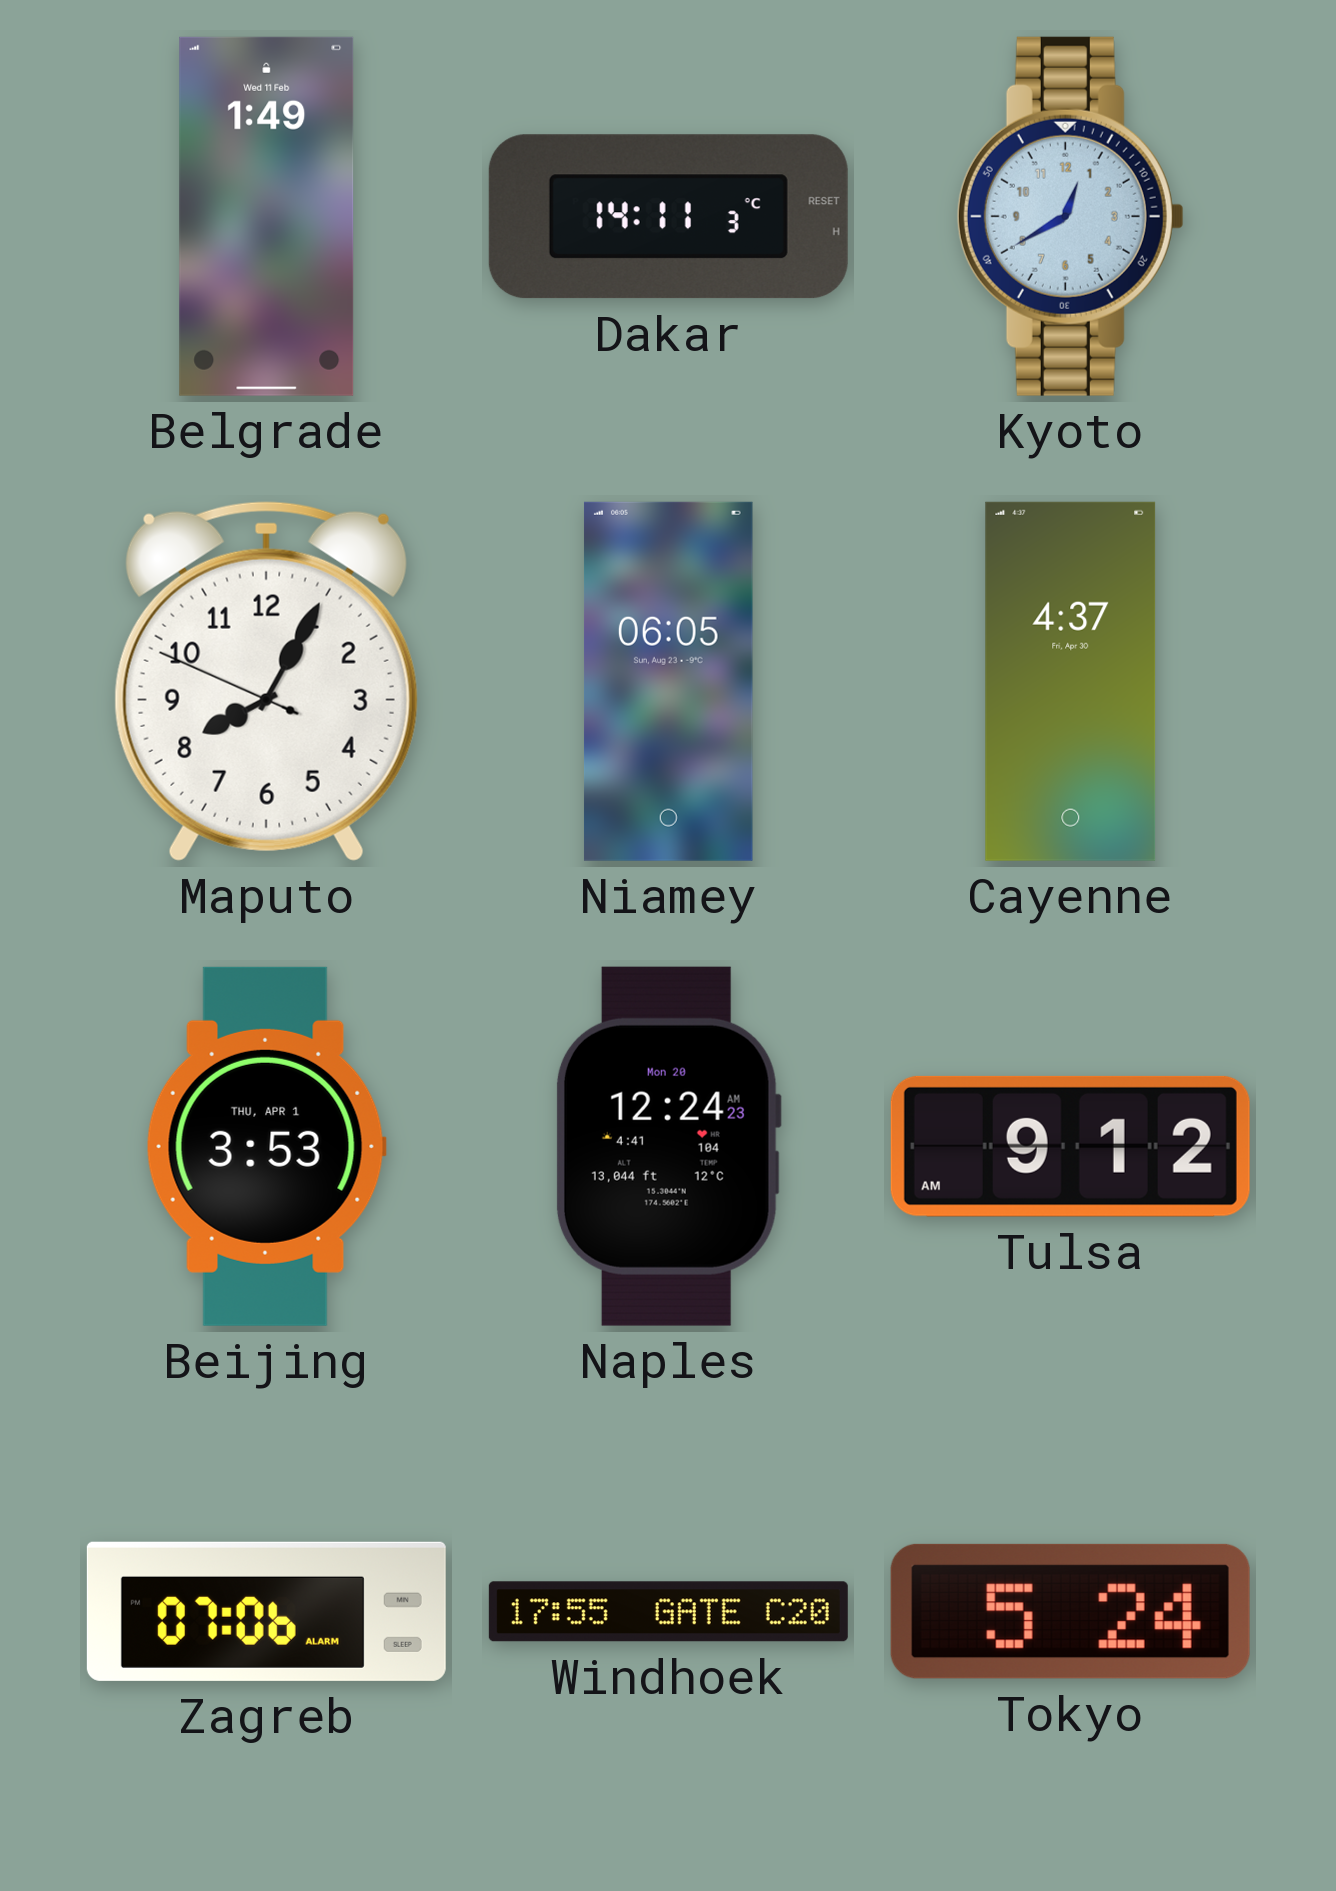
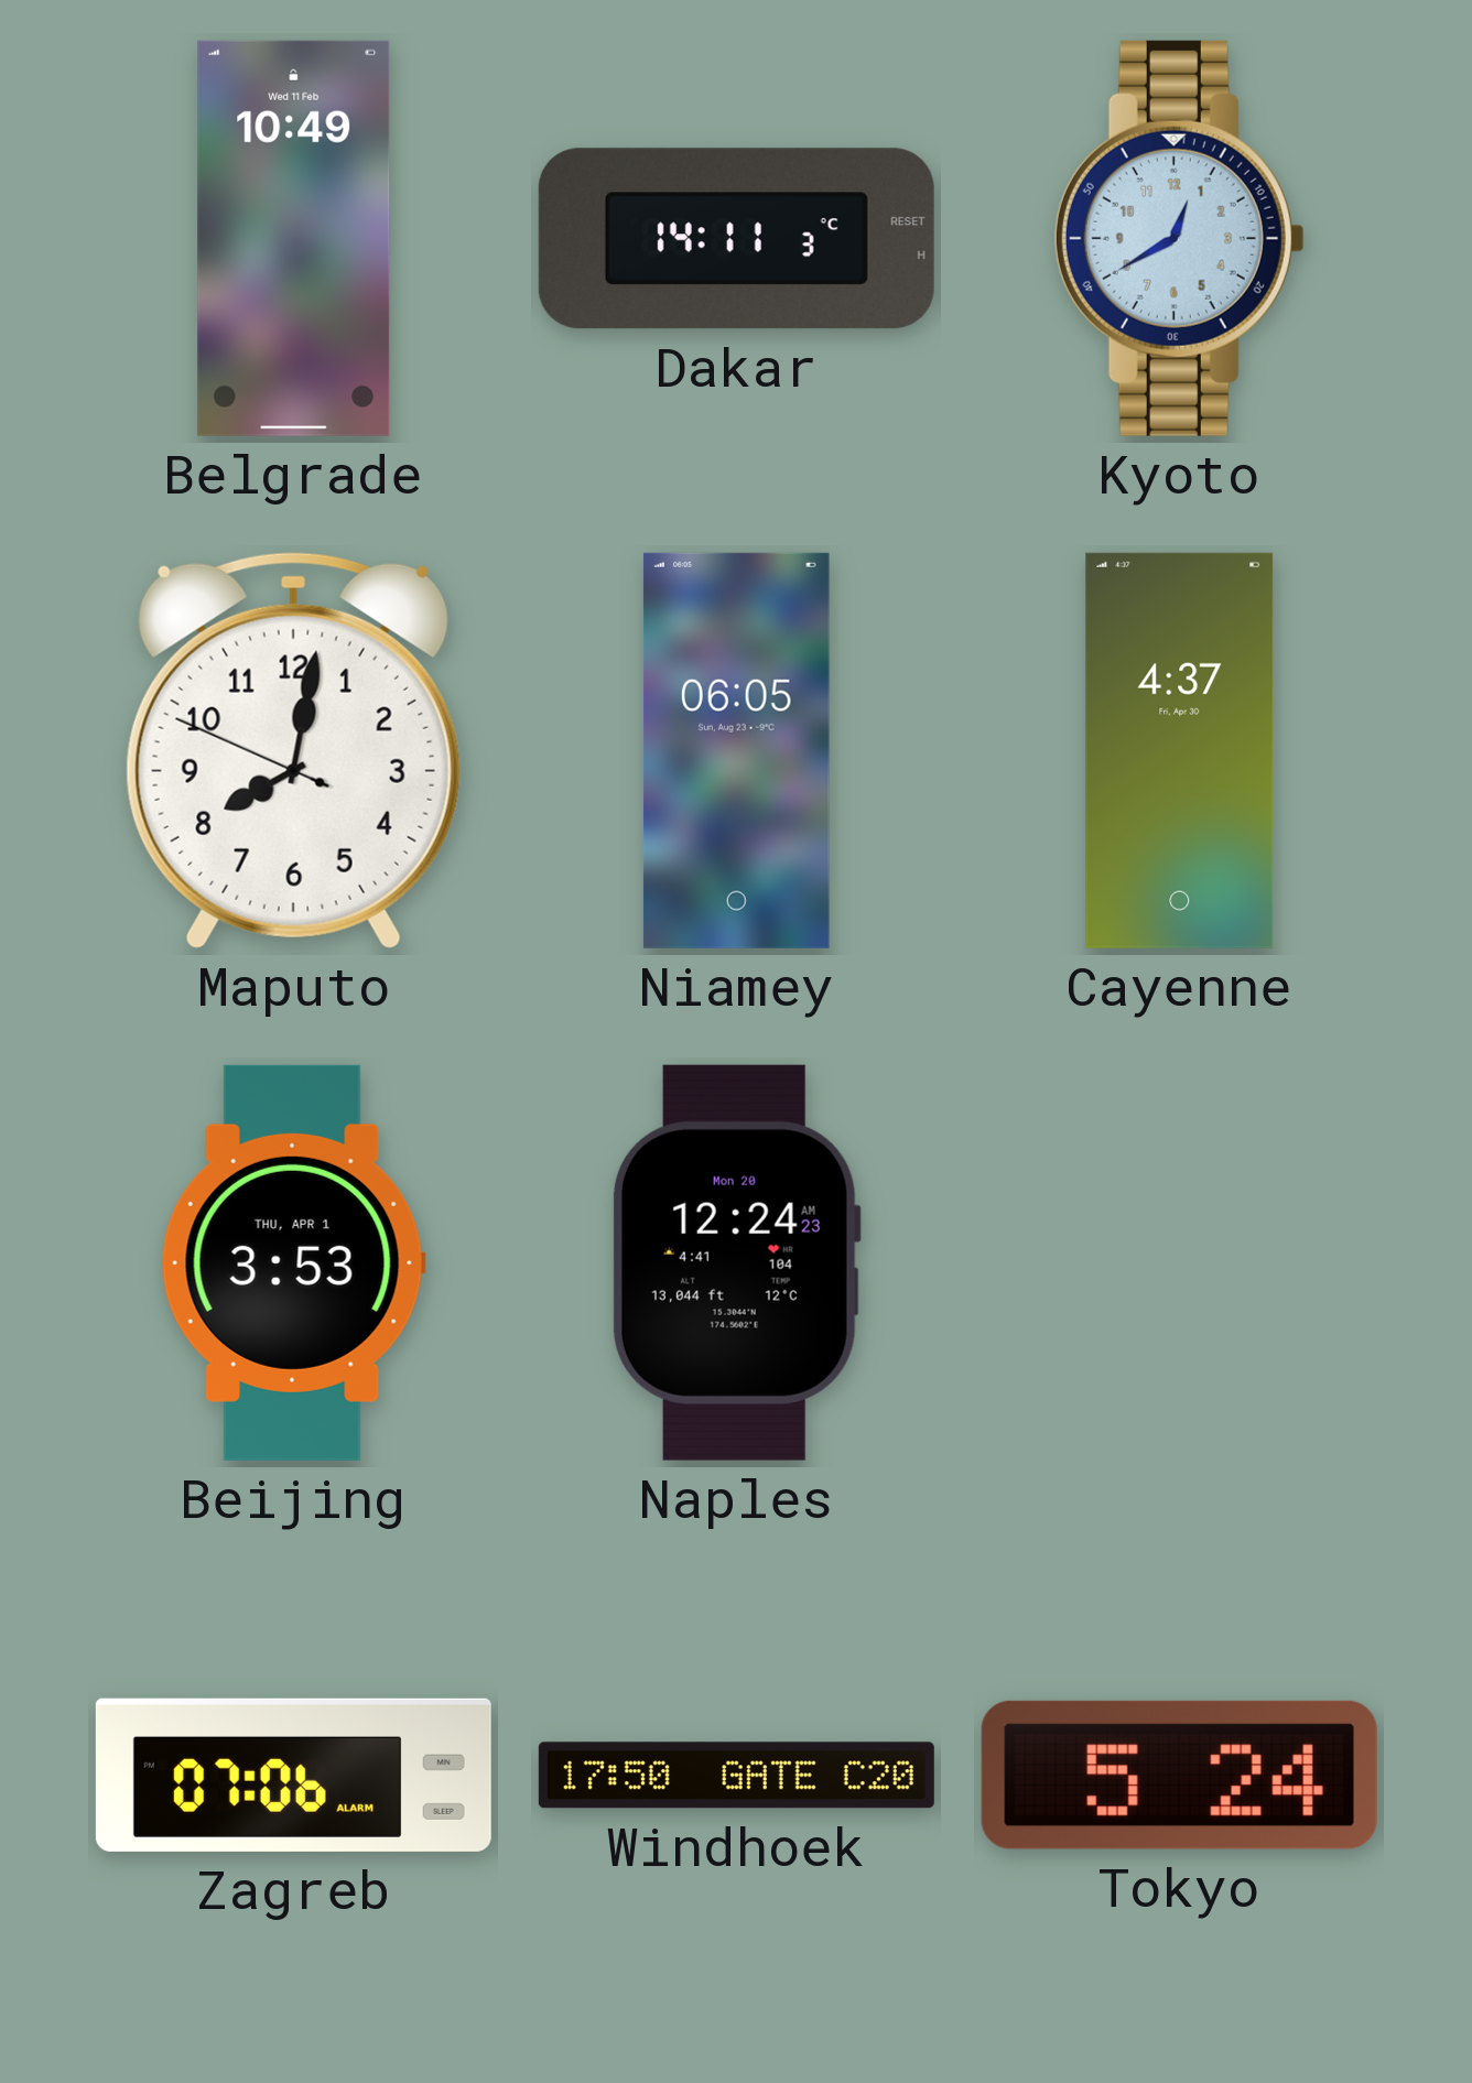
Belgrade: 1:49 -> 10:49 (294, 238)
Maputo: 8:04 -> 8:01 (293, 750)
Tulsa: 9:12 -> none (1070, 1146)
Windhoek: 17:55 -> 17:50 (736, 1776)
